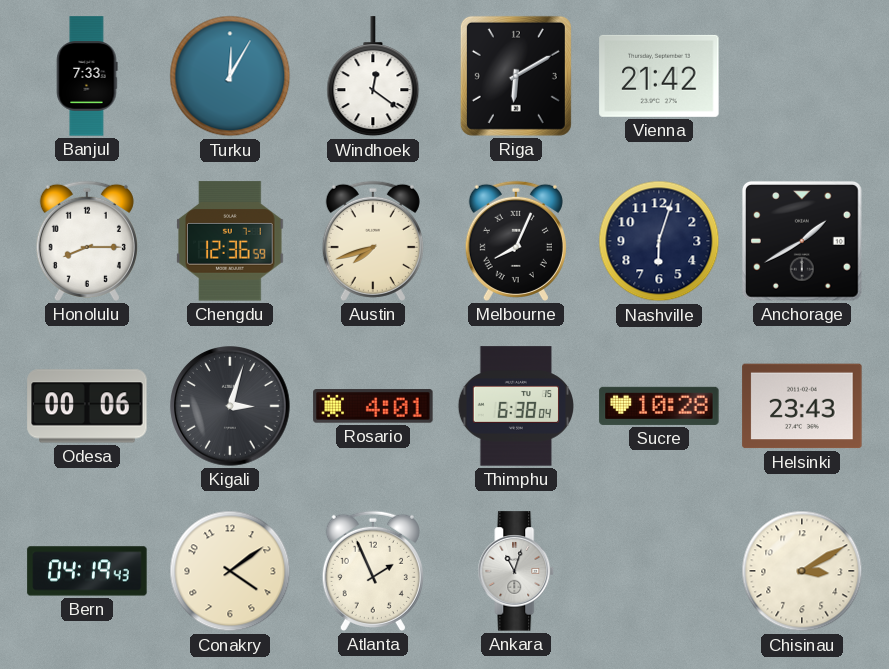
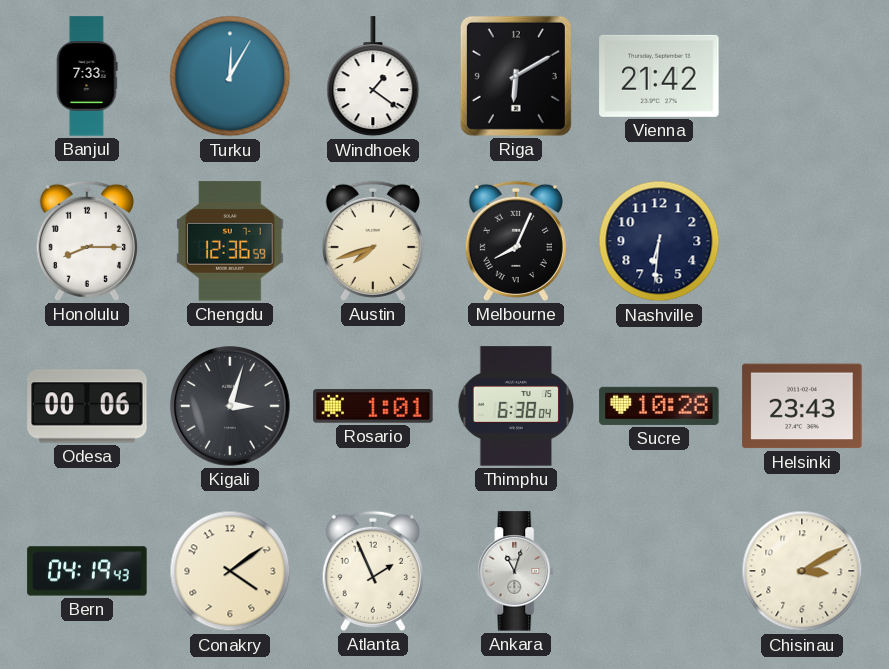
Windhoek: 12:21 -> 1:21 (373, 77)
Nashville: 6:03 -> 6:31 (659, 241)
Anchorage: 1:40 -> none (802, 241)
Rosario: 4:01 -> 1:01 (373, 406)
